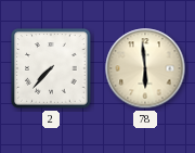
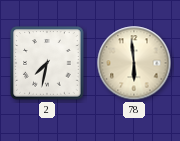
2: 7:37 -> 7:32 (47, 63)
